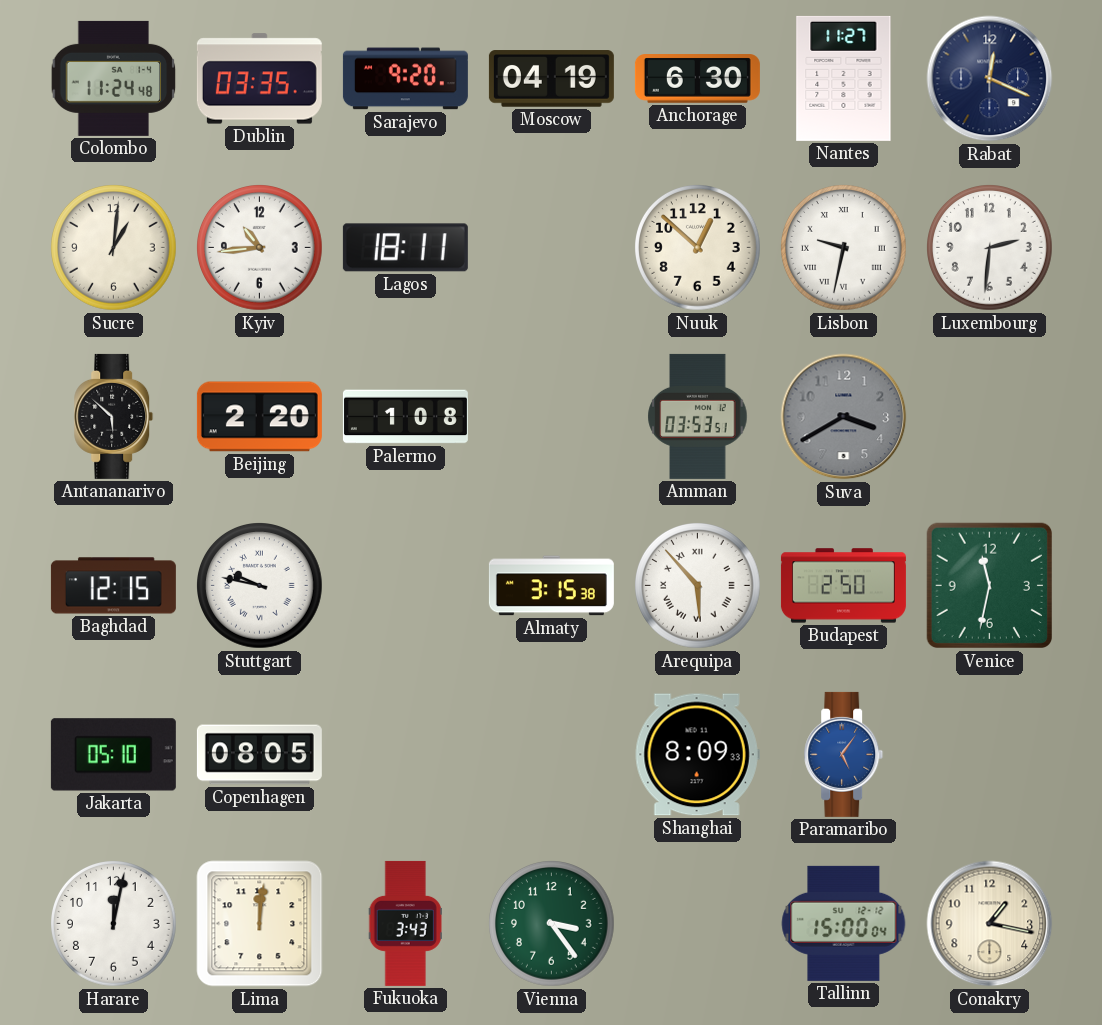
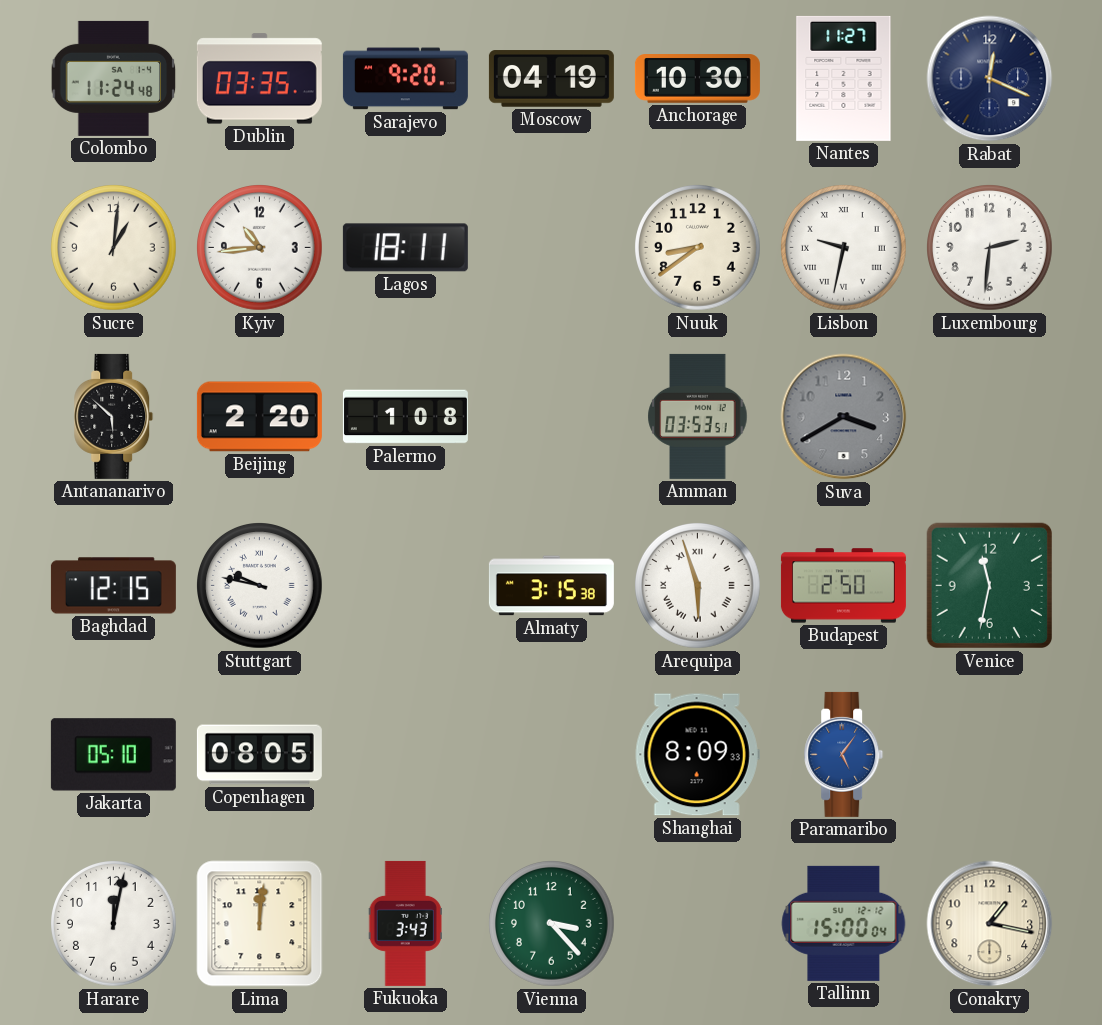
Anchorage: 6:30 -> 10:30 (697, 79)
Nuuk: 12:52 -> 8:39 (698, 248)
Arequipa: 5:53 -> 5:57 (698, 586)
Vienna: 3:24 -> 3:23 (552, 924)
